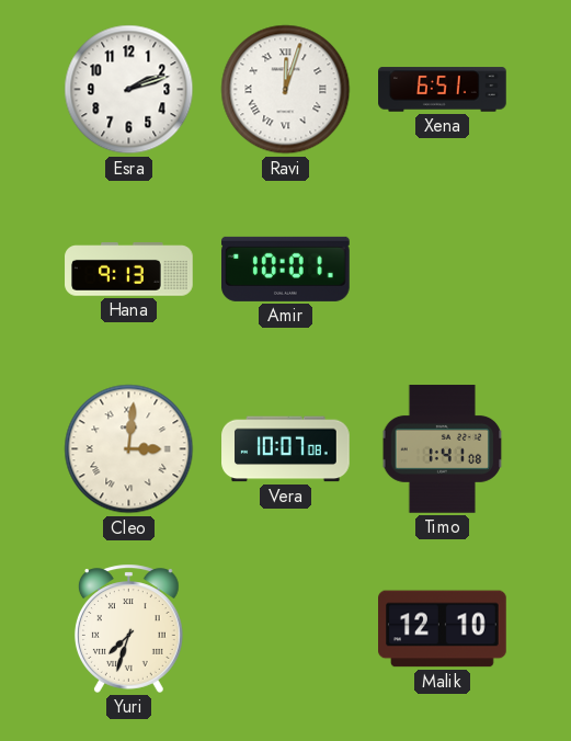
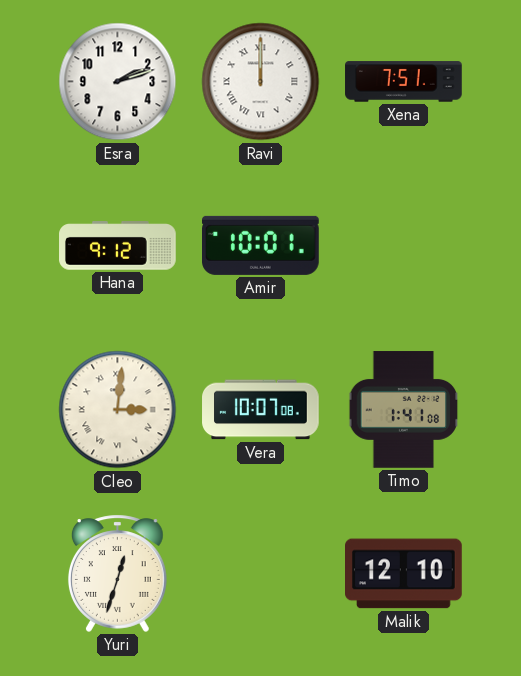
Ravi: 12:03 -> 12:00 (261, 82)
Xena: 6:51 -> 7:51 (404, 82)
Hana: 9:13 -> 9:12 (118, 246)
Yuri: 7:33 -> 12:33 (117, 573)
